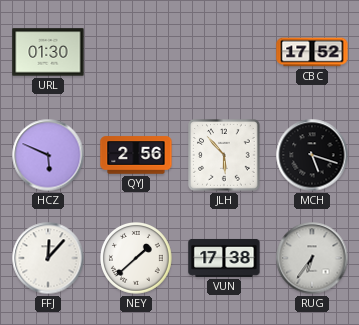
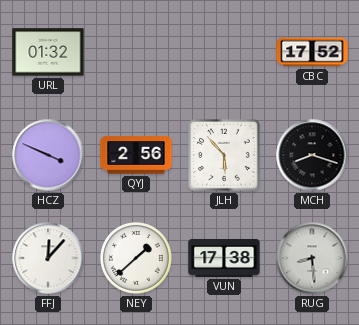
URL: 01:30 -> 01:32 (48, 52)
HCZ: 5:49 -> 3:49 (48, 155)
MCH: 5:18 -> 8:18 (312, 155)
RUG: 6:36 -> 8:29 (312, 258)
